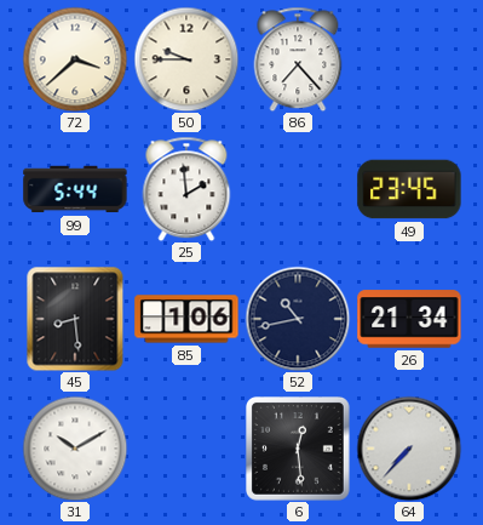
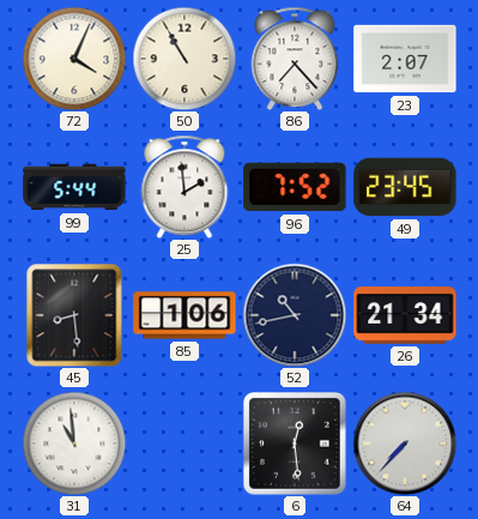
72: 3:38 -> 4:04 (74, 59)
50: 9:45 -> 10:55 (184, 59)
23: none -> 2:07 (405, 59)
96: none -> 7:52 (295, 187)
31: 10:10 -> 10:59 (74, 443)
